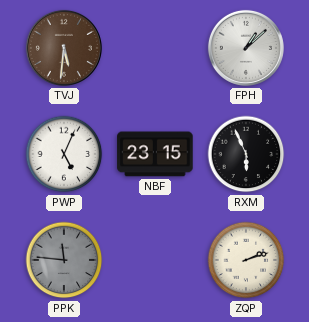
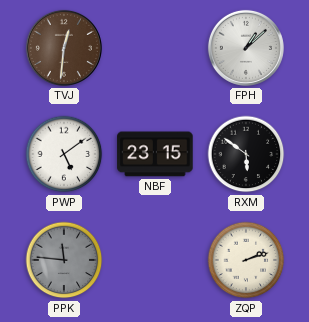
TVJ: 5:31 -> 12:31 (64, 48)
PWP: 5:04 -> 5:09 (64, 154)
RXM: 5:56 -> 5:51 (246, 154)
